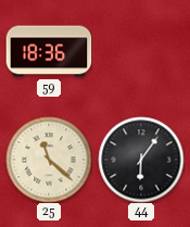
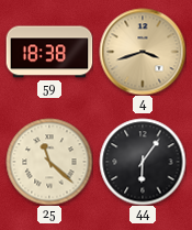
59: 18:36 -> 18:38 (49, 52)
4: none -> 3:42 (143, 52)
